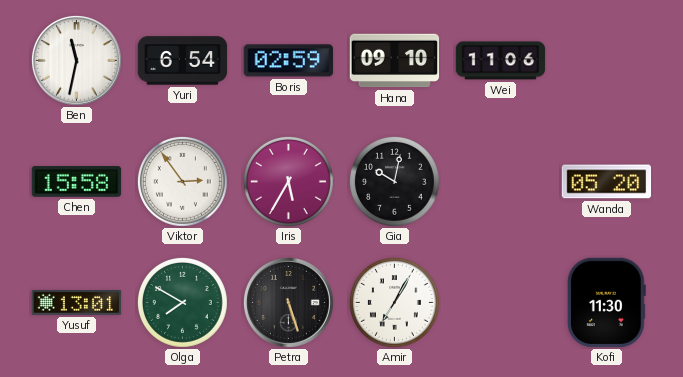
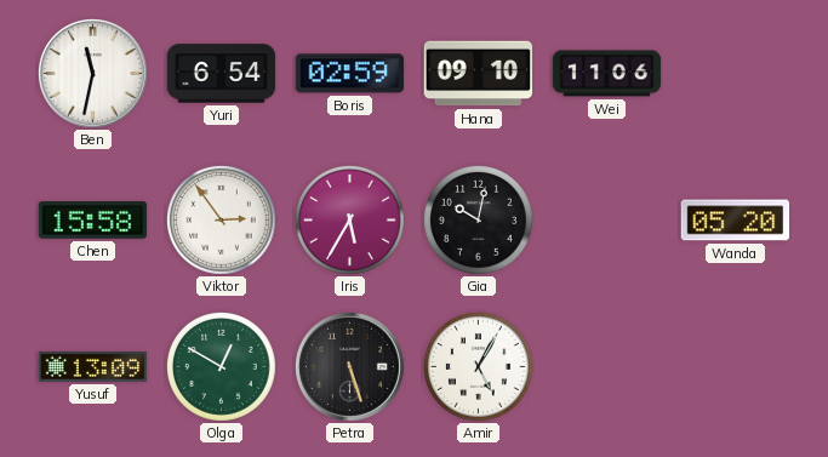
Yusuf: 13:01 -> 13:09 (93, 367)
Olga: 7:50 -> 12:50 (222, 367)
Amir: 7:05 -> 5:05 (479, 367)
Kofi: 11:30 -> none (606, 303)
